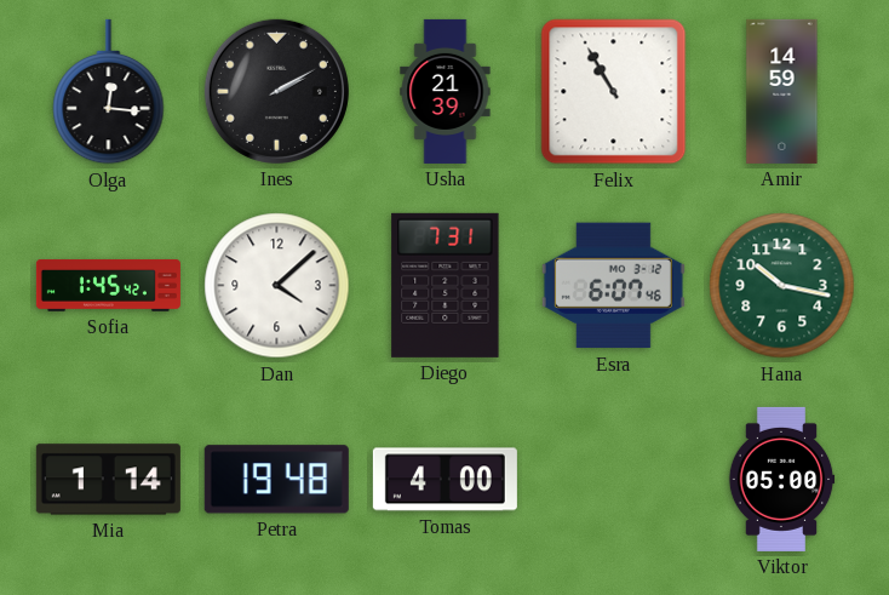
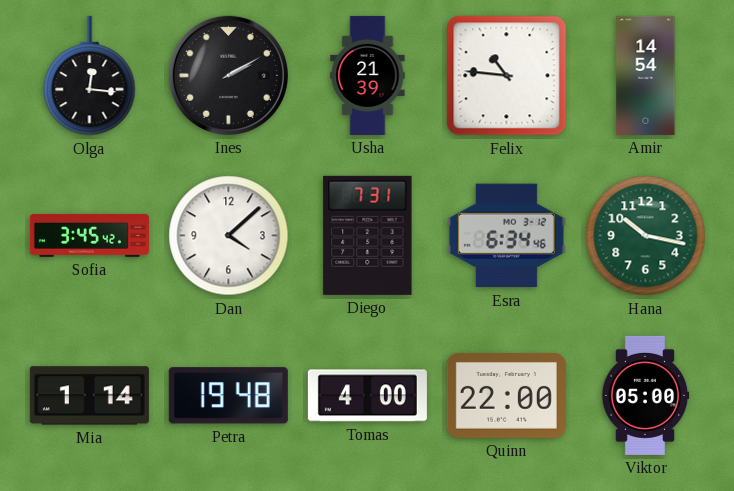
Felix: 10:55 -> 10:46 (507, 76)
Amir: 14:59 -> 14:54 (646, 75)
Sofia: 1:45 -> 3:45 (89, 235)
Esra: 6:07 -> 6:34 (506, 236)
Quinn: none -> 22:00 (506, 396)
